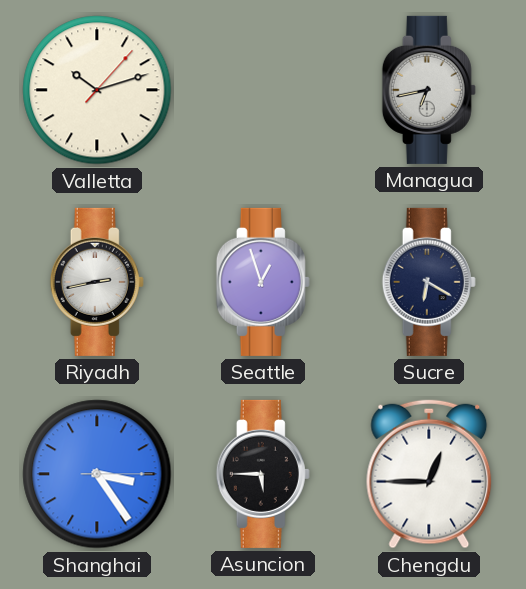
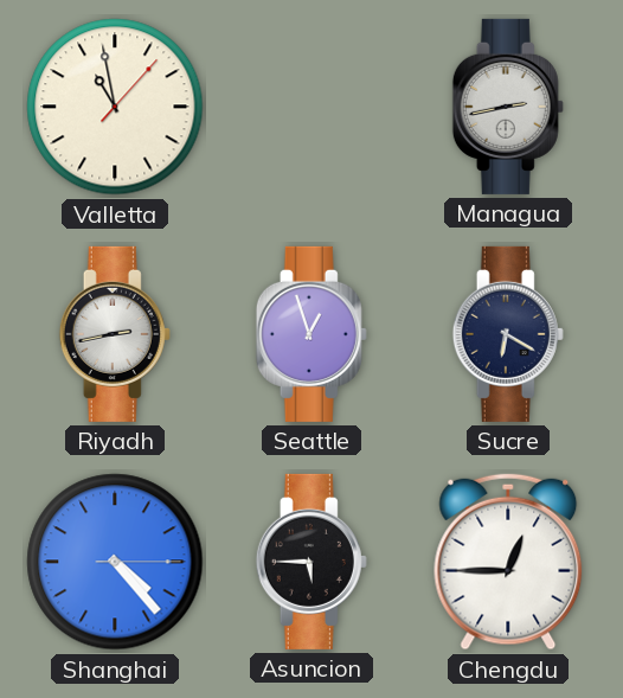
Valletta: 10:12 -> 10:58 (115, 107)
Managua: 6:43 -> 2:43 (508, 107)
Shanghai: 3:24 -> 4:23 (115, 562)
